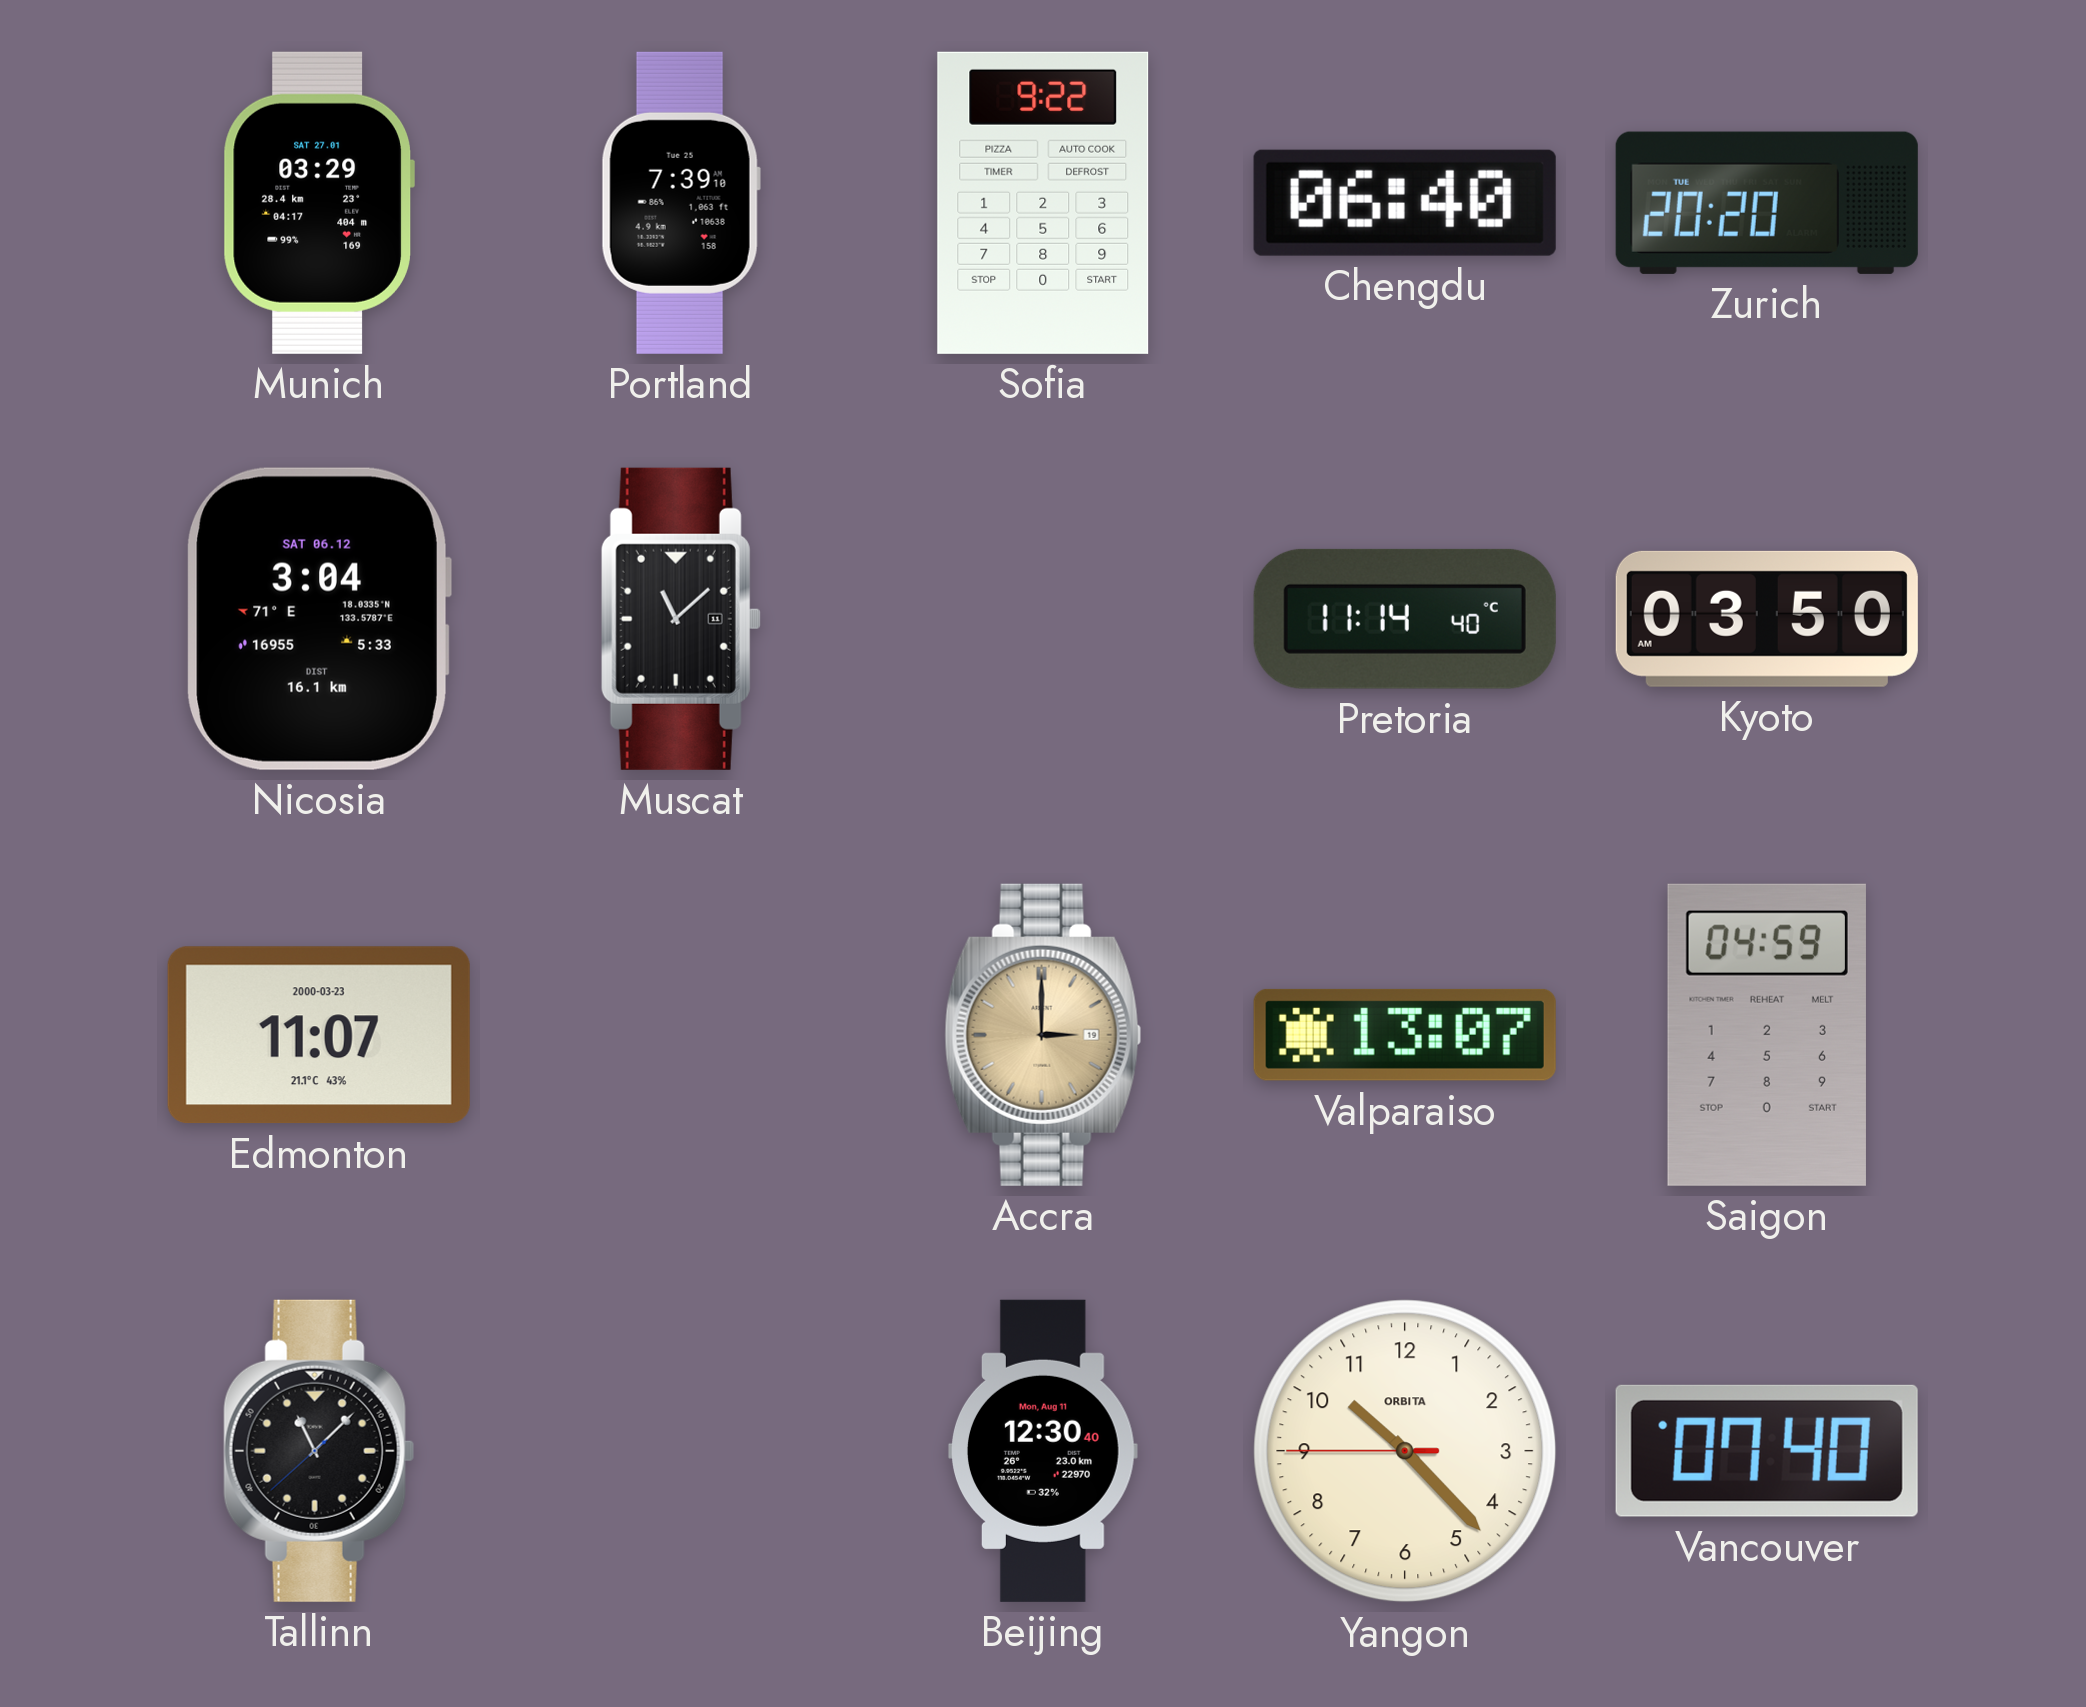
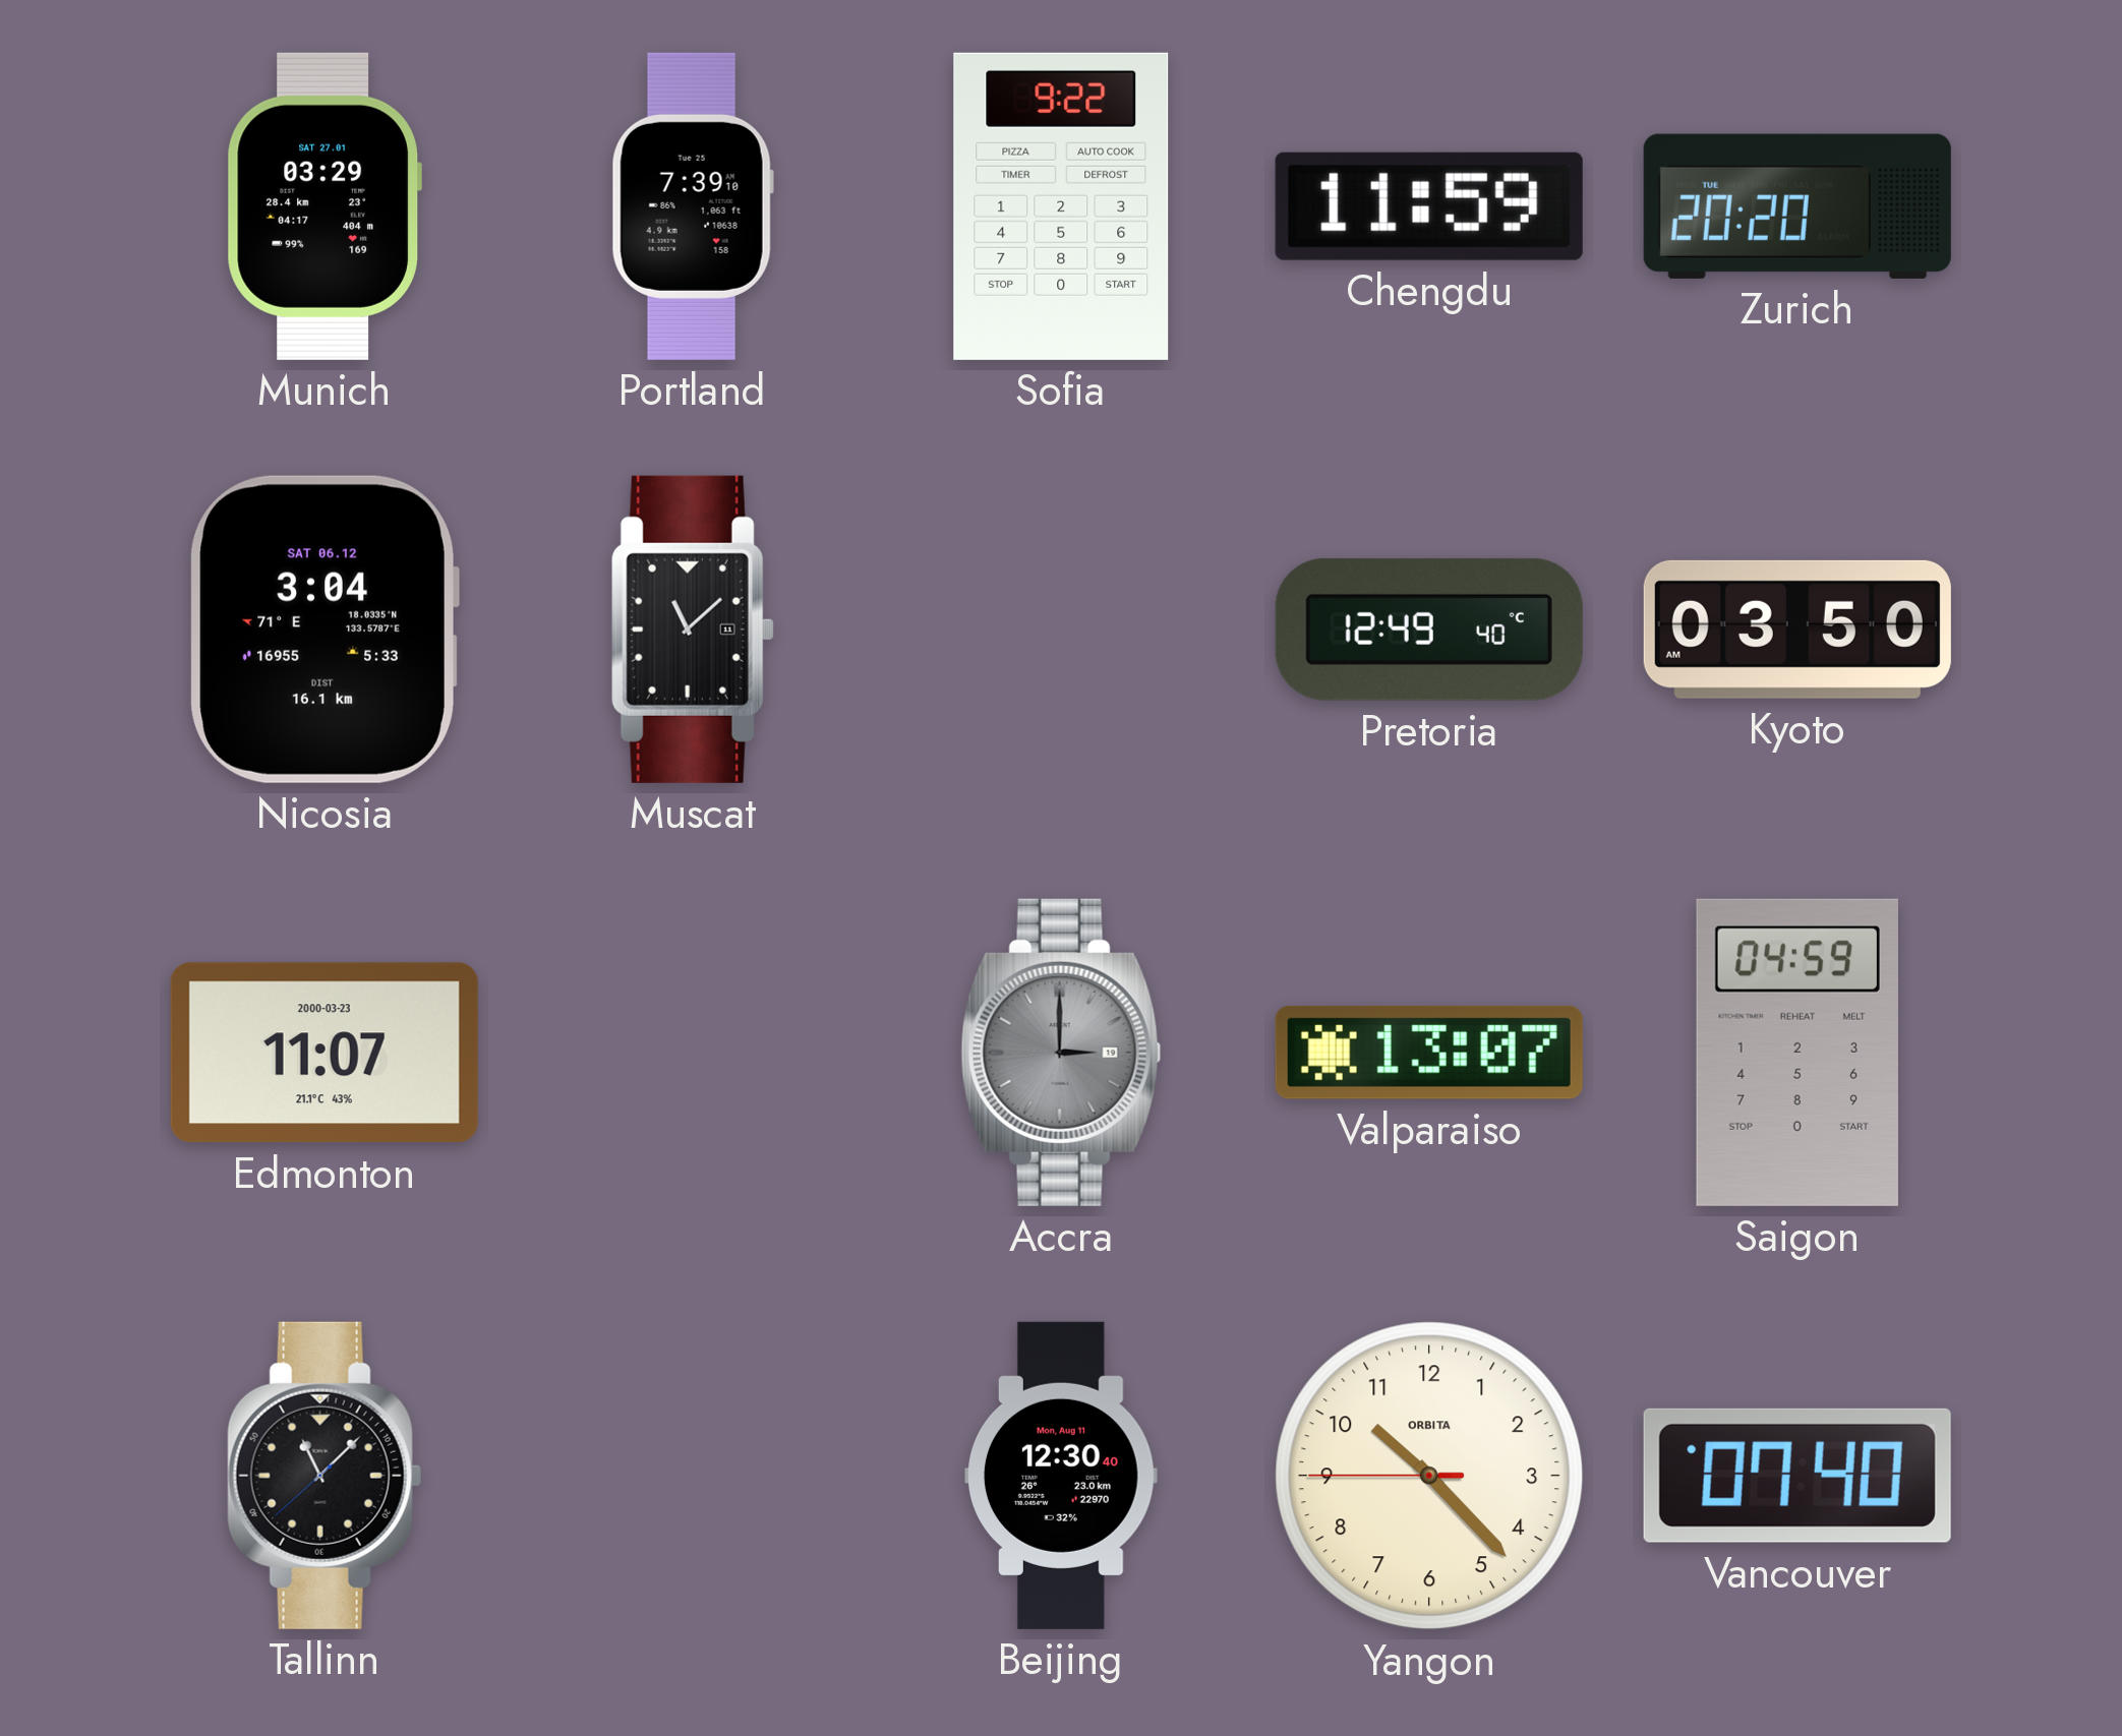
Chengdu: 06:40 -> 11:59 (1429, 206)
Pretoria: 11:14 -> 12:49 (1429, 630)
Accra dial: champagne -> grey (1061, 1053)
